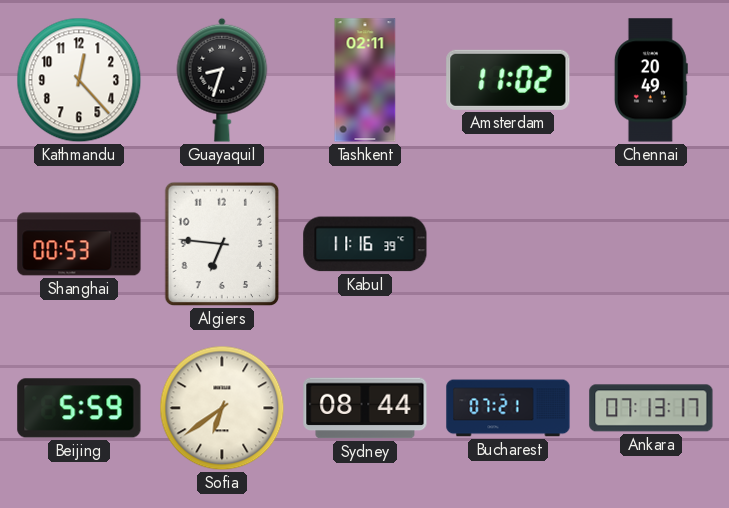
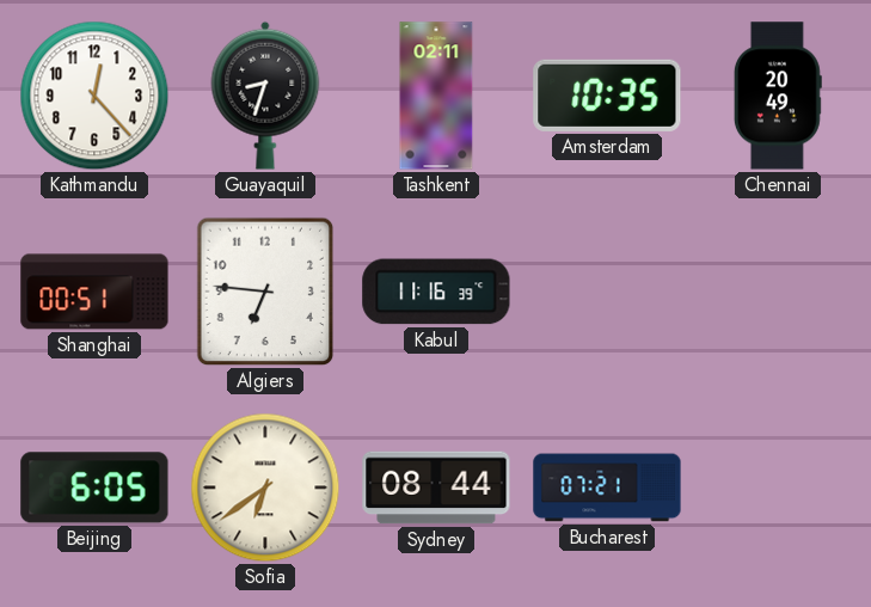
Amsterdam: 11:02 -> 10:35 (607, 96)
Shanghai: 00:53 -> 00:51 (94, 292)
Beijing: 5:59 -> 6:05 (94, 488)
Ankara: 07:13 -> none (651, 408)
